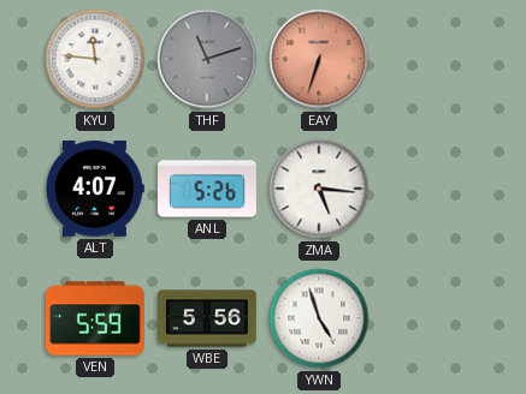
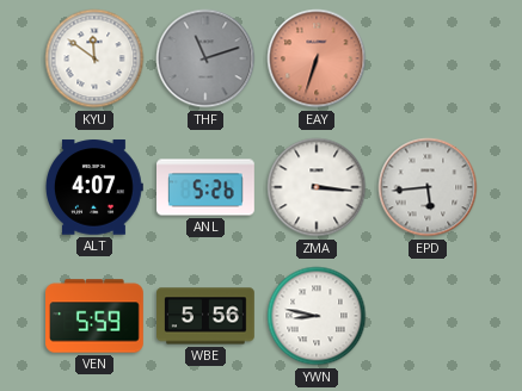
KYU: 11:46 -> 11:51 (94, 58)
ZMA: 5:16 -> 3:16 (317, 187)
EPD: none -> 5:44 (428, 187)
YWN: 4:57 -> 8:47 (317, 316)
